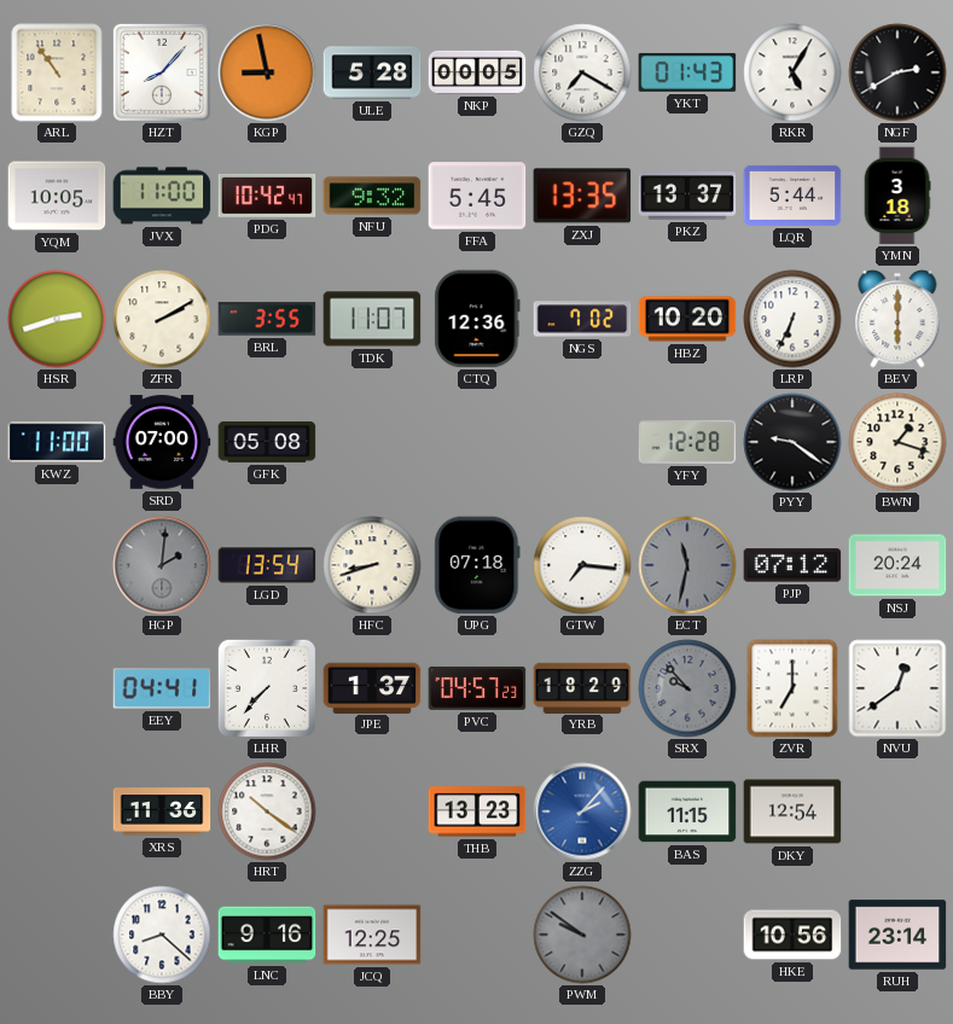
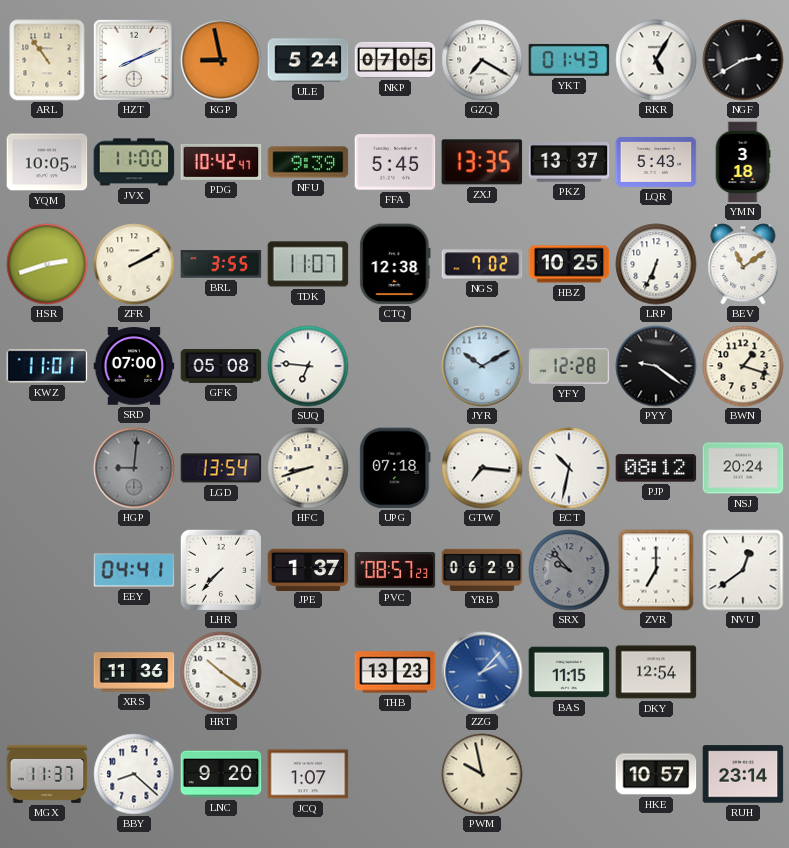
HZT: 8:07 -> 8:11 (134, 60)
ULE: 5:28 -> 5:24 (308, 60)
NKP: 00:05 -> 07:05 (395, 60)
NFU: 9:32 -> 9:39 (308, 162)
LQR: 5:44 -> 5:43 (656, 162)
CTQ: 12:36 -> 12:38 (395, 264)
HBZ: 10:20 -> 10:25 (569, 264)
BEV: 6:00 -> 11:09 (743, 264)
KWZ: 11:00 -> 11:01 (47, 366)
SUQ: none -> 6:46 (308, 366)
JYR: none -> 10:10 (482, 366)
HGP: 2:01 -> 9:01 (134, 468)
ECT: 11:32 -> 10:32 (569, 468)
ECT dial: grey -> white (569, 468)
PJP: 07:12 -> 08:12 (656, 468)
PVC: 04:57 -> 08:57 (395, 570)
YRB: 18:29 -> 06:29 (482, 569)
MGX: none -> 11:37 (47, 774)
LNC: 9:16 -> 9:20 (221, 774)
JCQ: 12:25 -> 1:07 (308, 774)
PWM: 9:51 -> 9:58 (482, 774)
PWM dial: grey -> cream (482, 774)
HKE: 10:56 -> 10:57 (656, 774)
